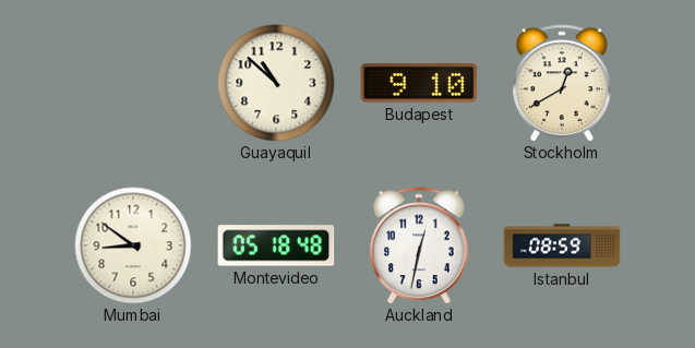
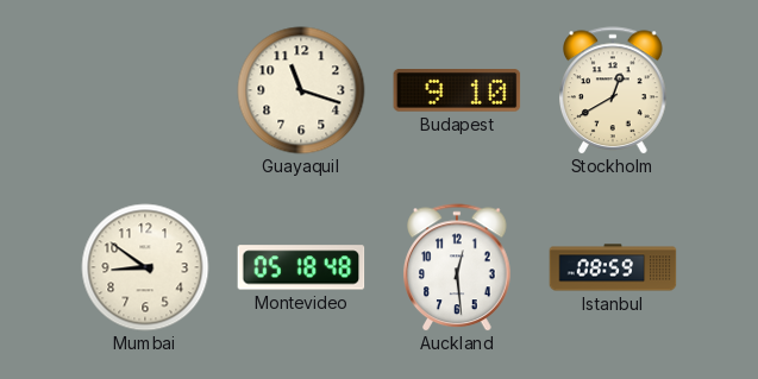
Guayaquil: 10:52 -> 11:18 (301, 90)
Auckland: 12:32 -> 12:29 (458, 267)
